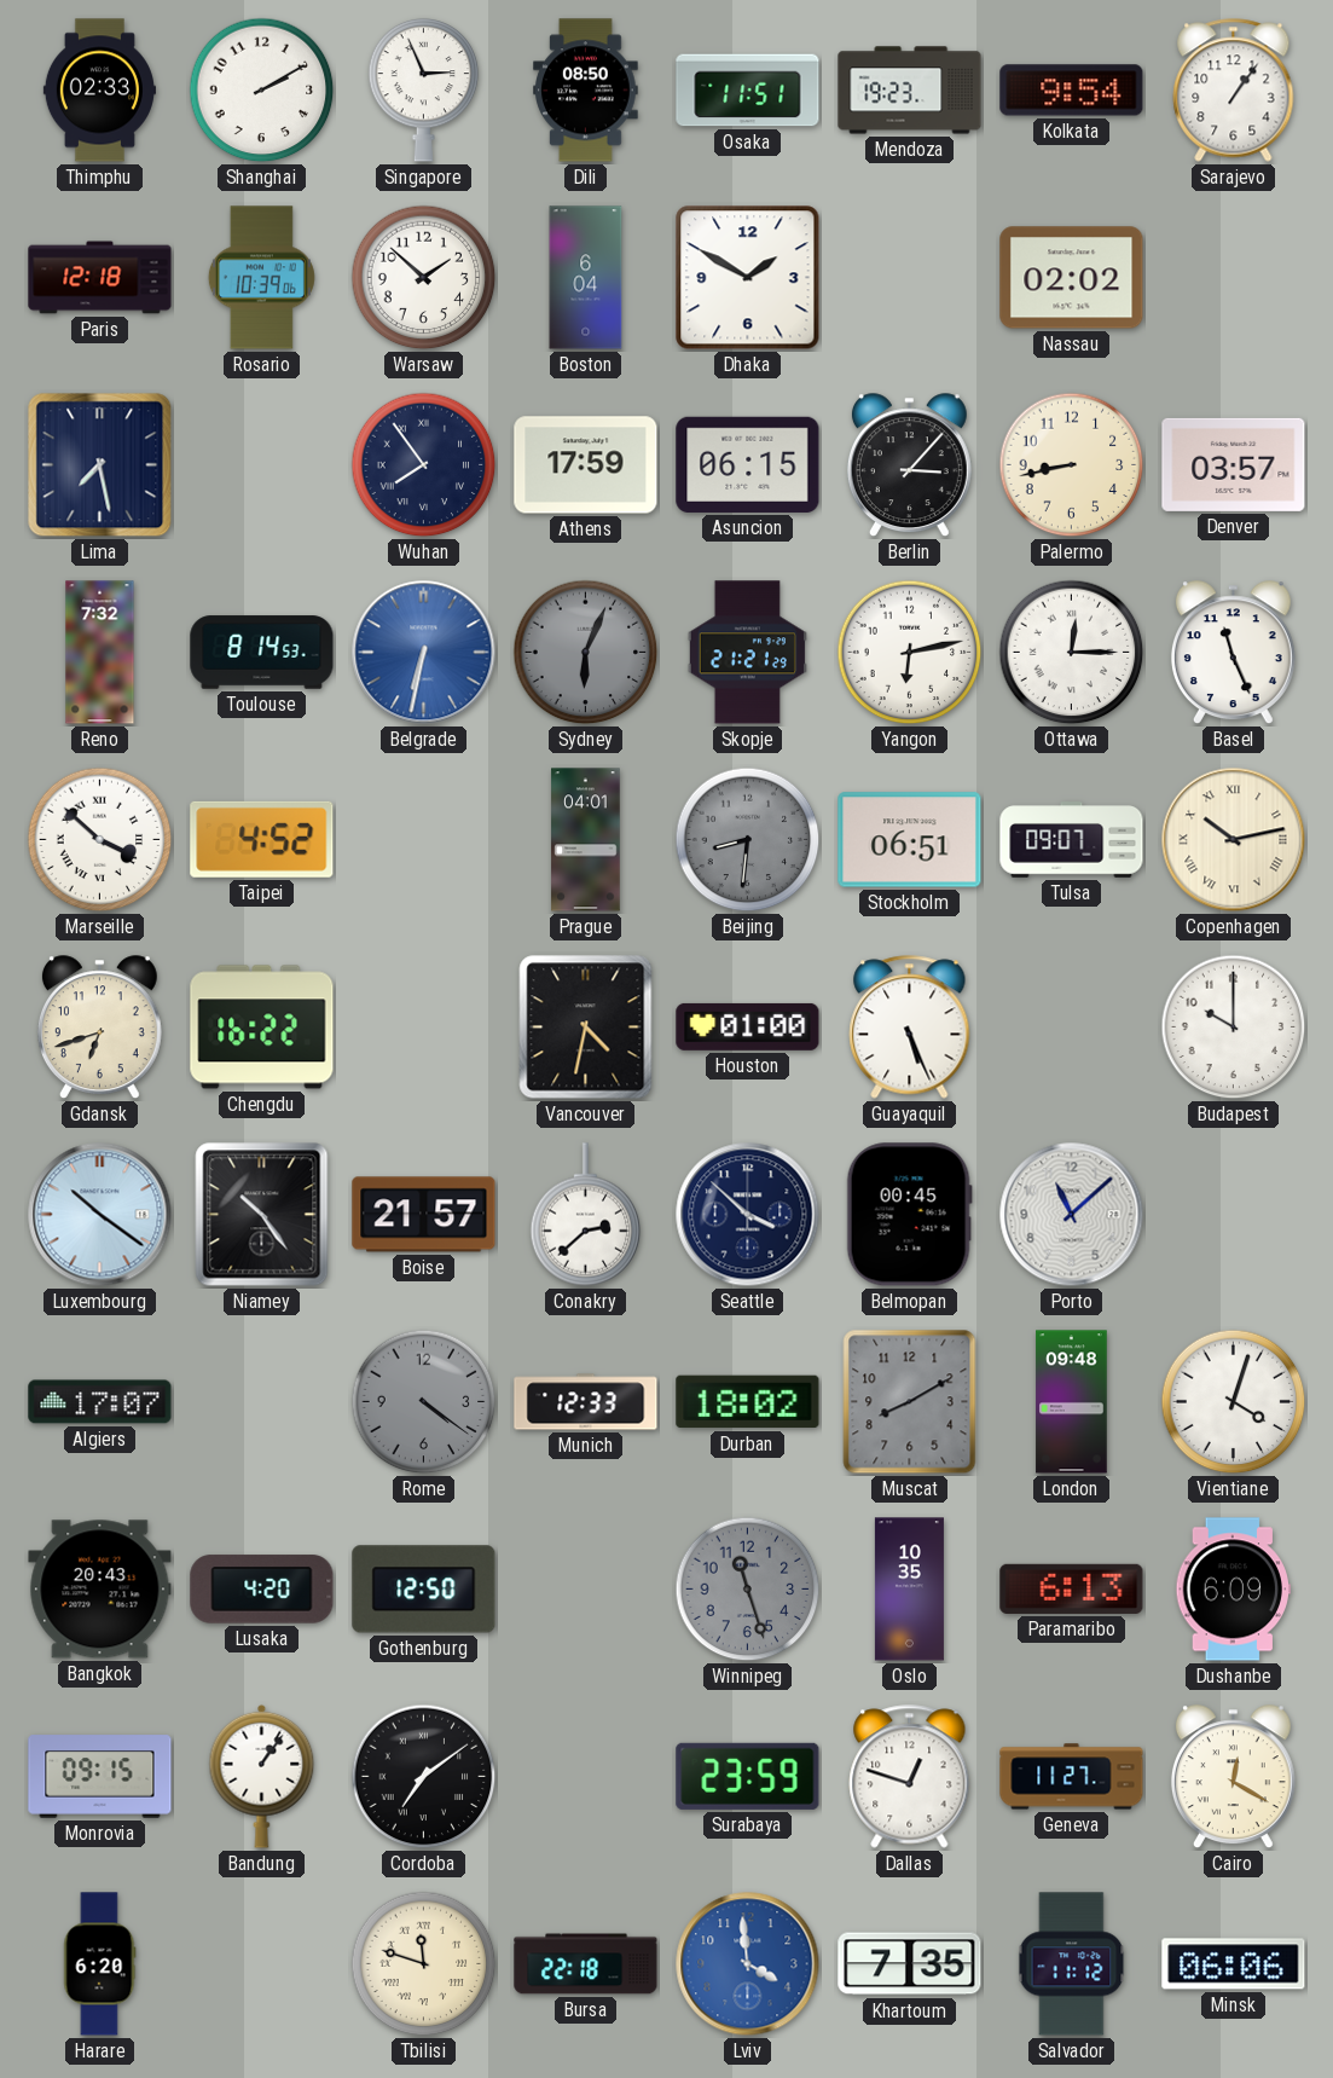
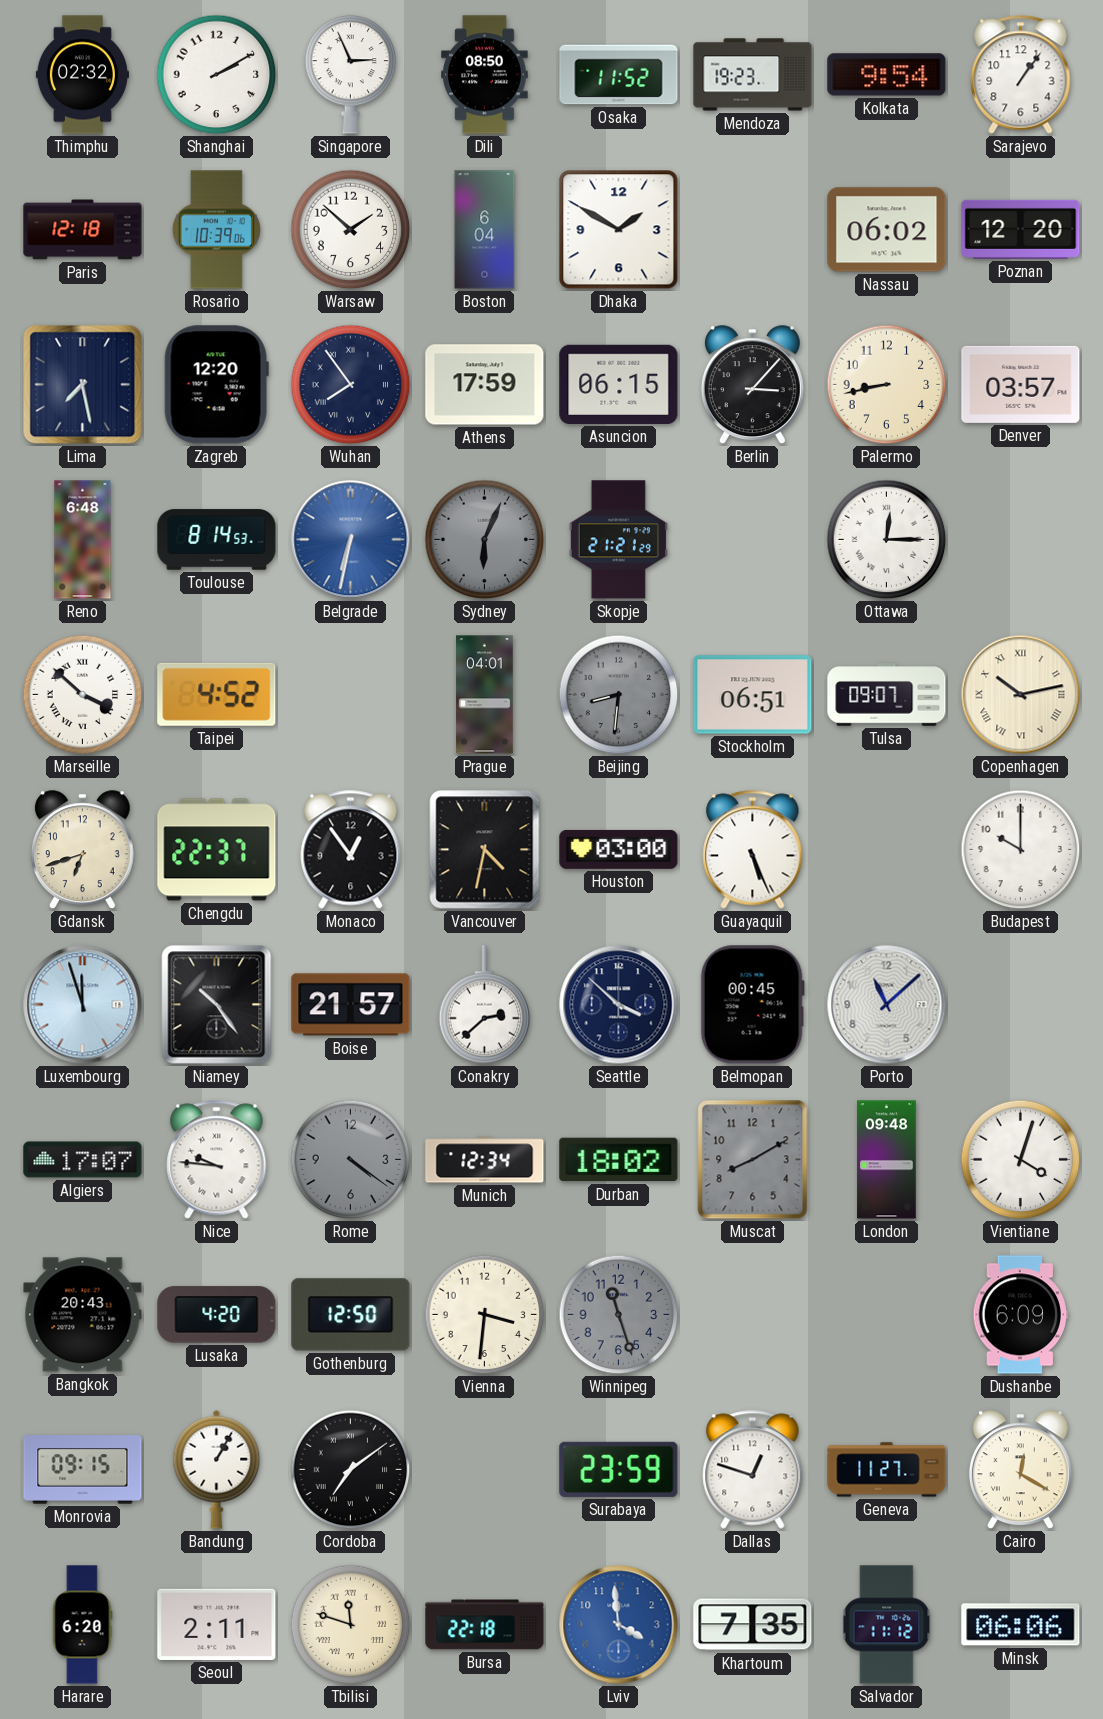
Thimphu: 02:33 -> 02:32 (82, 75)
Osaka: 11:51 -> 11:52 (619, 75)
Nassau: 02:02 -> 06:02 (887, 230)
Poznan: none -> 12:20 (1021, 229)
Zagreb: none -> 12:20 (216, 385)
Reno: 7:32 -> 6:48 (83, 540)
Yangon: 6:13 -> none (910, 653)
Basel: 11:26 -> none (1233, 653)
Chengdu: 16:22 -> 22:37 (217, 850)
Monaco: none -> 12:54 (351, 850)
Houston: 01:00 -> 03:00 (619, 849)
Luxembourg: 10:21 -> 11:57 (83, 1005)
Nice: none -> 9:46 (217, 1160)
Munich: 12:33 -> 12:34 (485, 1160)
Vienna: none -> 3:31 (485, 1315)
Oslo: 10:35 -> none (909, 1590)
Paramaribo: 6:13 -> none (1072, 1588)
Bandung: 1:06 -> 1:05 (217, 1469)
Seoul: none -> 2:11 (217, 1624)
